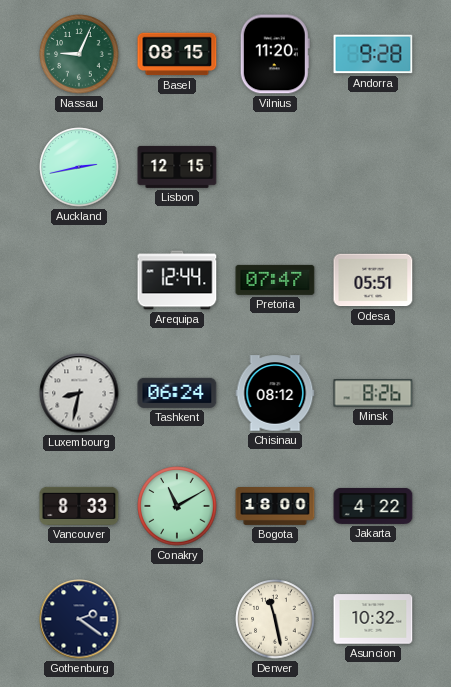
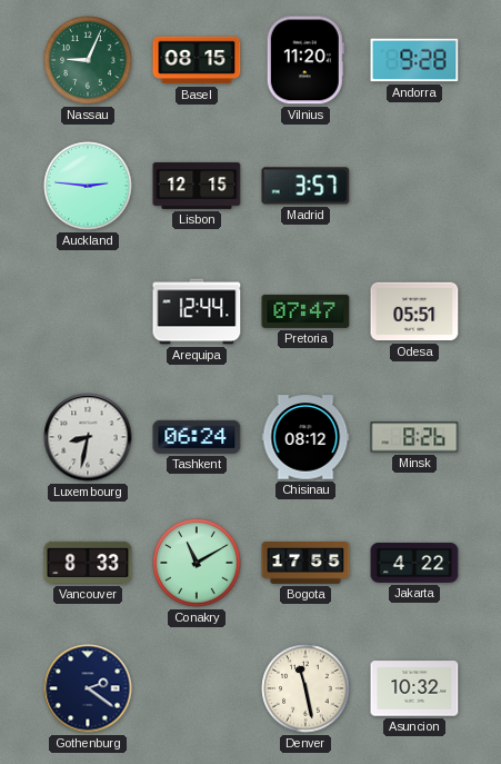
Auckland: 2:43 -> 2:46 (88, 186)
Madrid: none -> 3:57 (305, 186)
Bogota: 18:00 -> 17:55 (305, 564)
